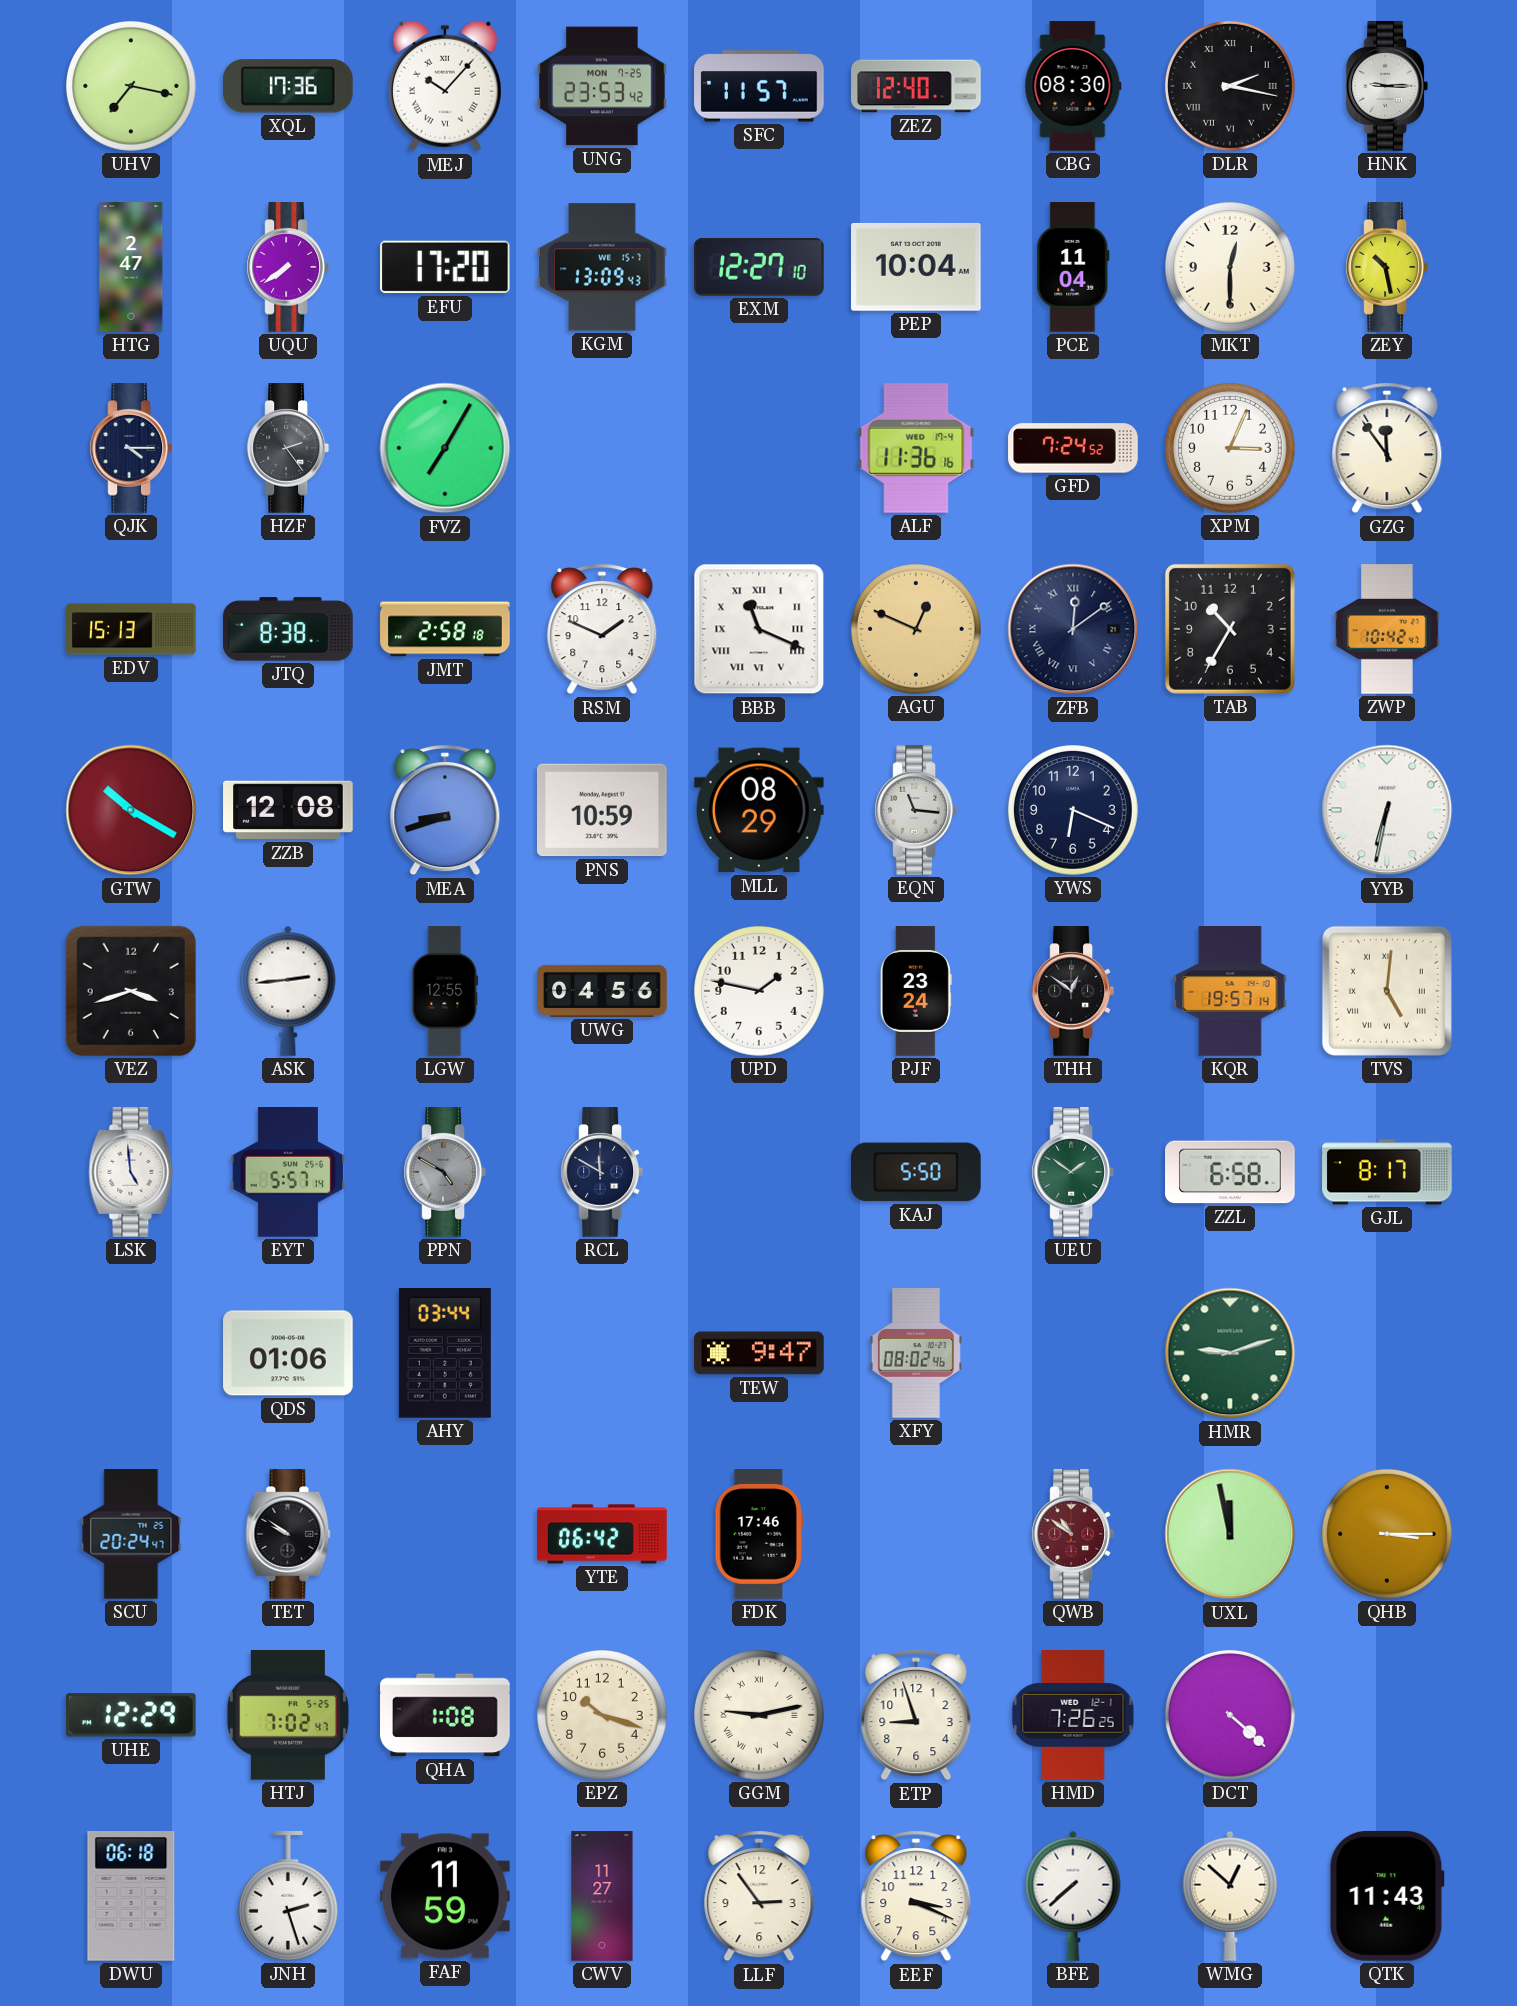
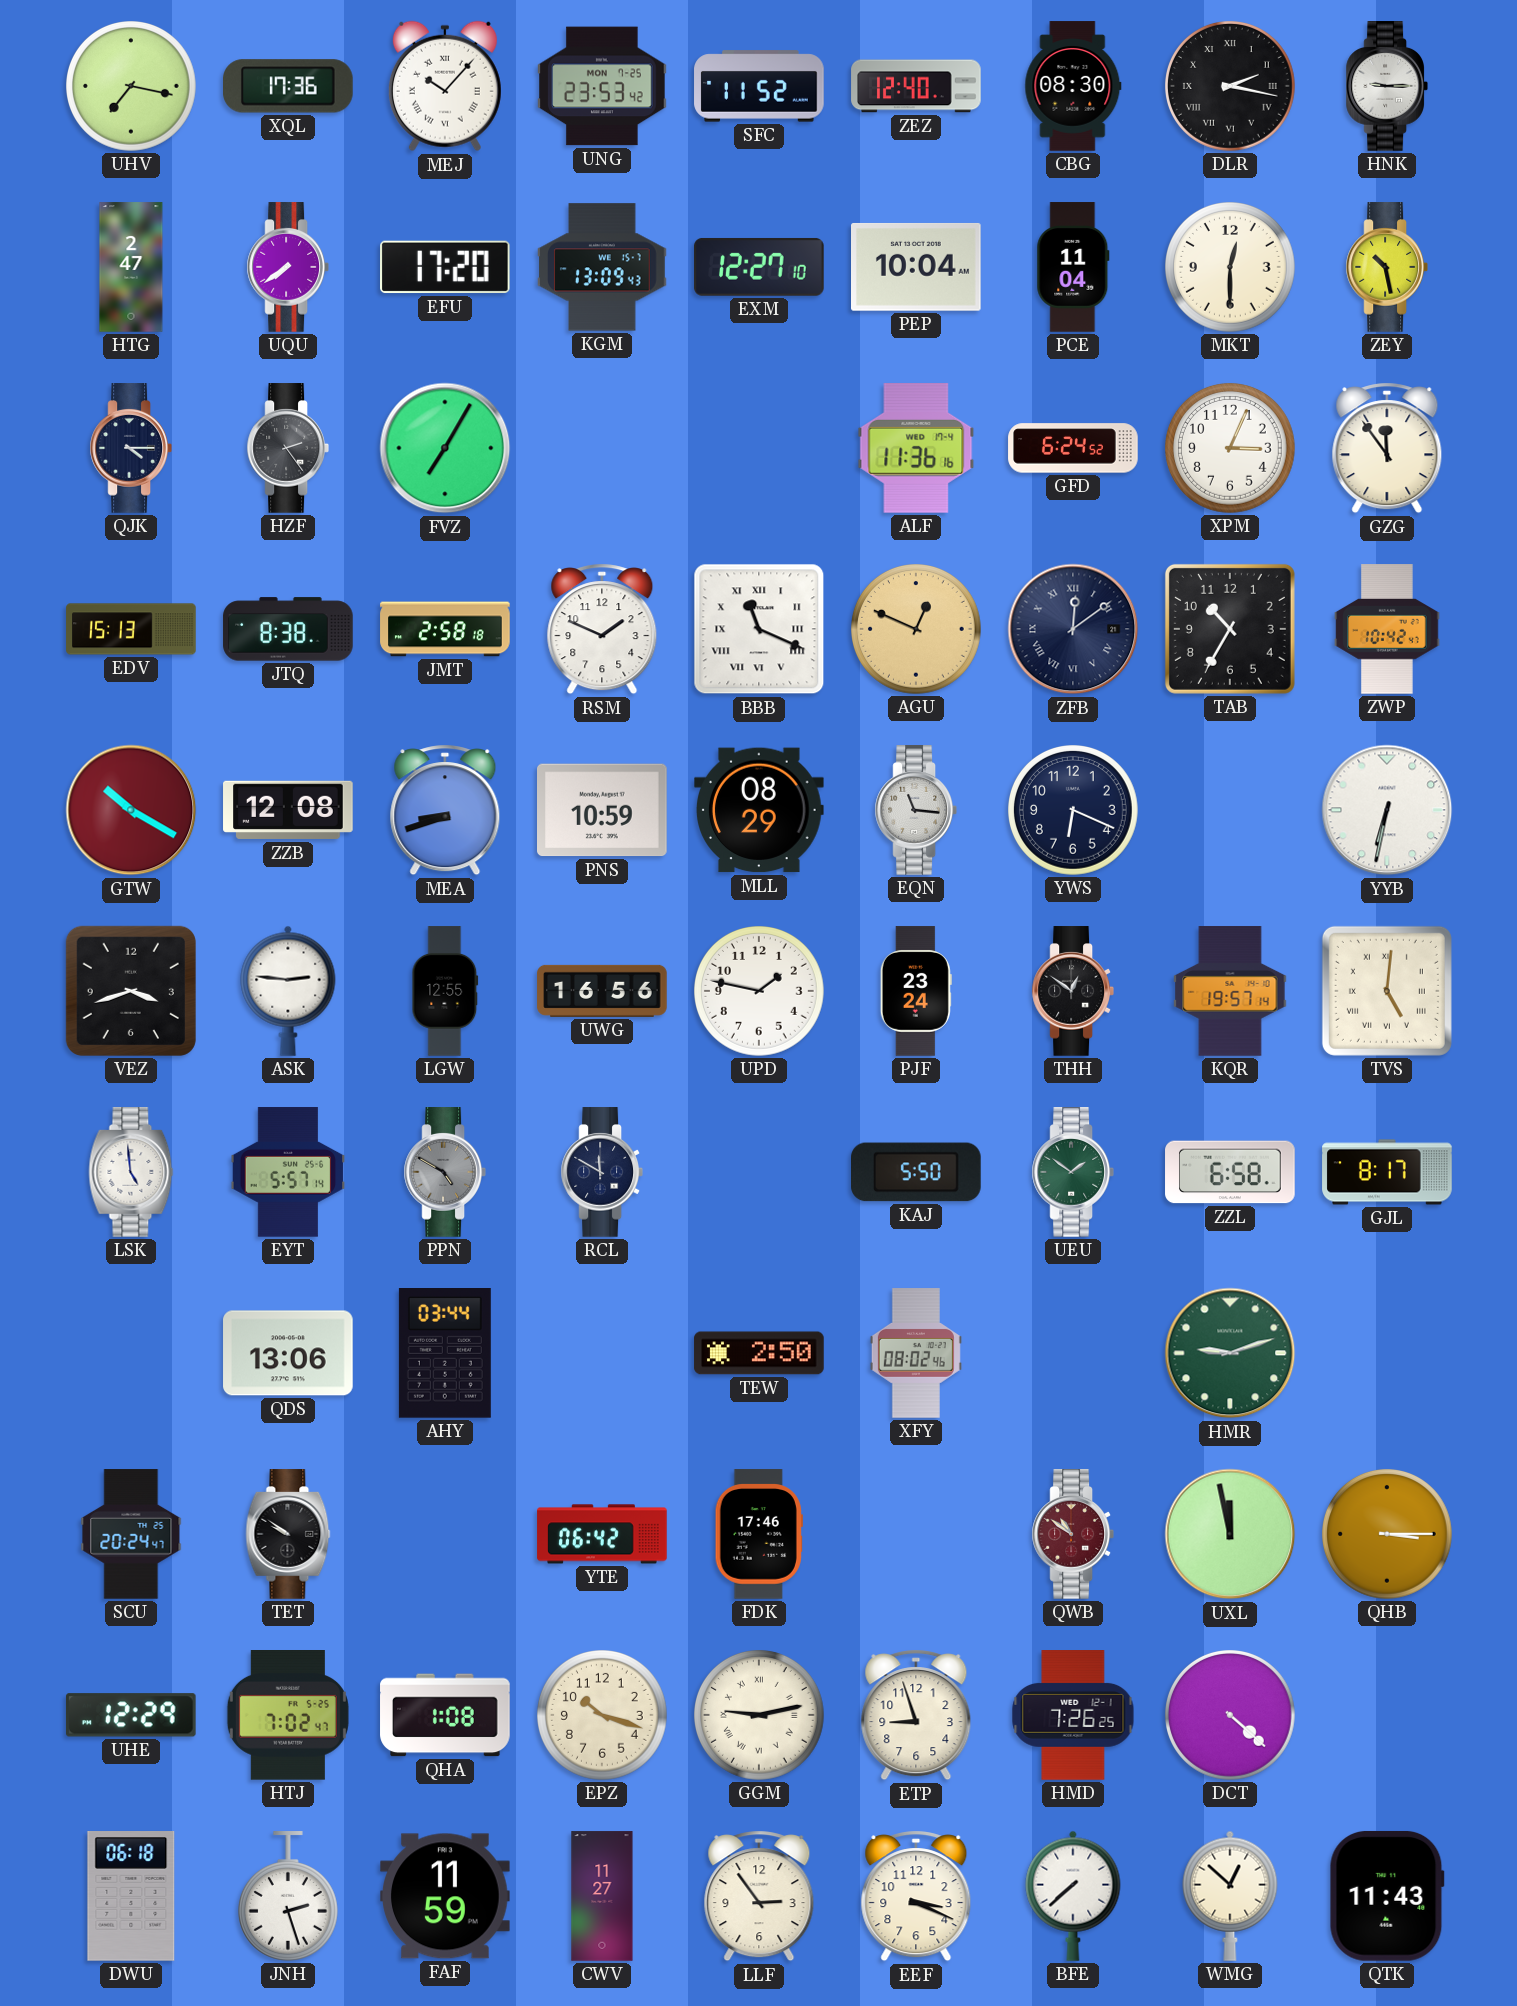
SFC: 11:57 -> 11:52 (759, 86)
GFD: 7:24 -> 6:24 (1073, 448)
ASK: 2:44 -> 2:46 (288, 991)
UWG: 04:56 -> 16:56 (602, 991)
QDS: 01:06 -> 13:06 (288, 1353)
TEW: 9:47 -> 2:50 (759, 1353)
